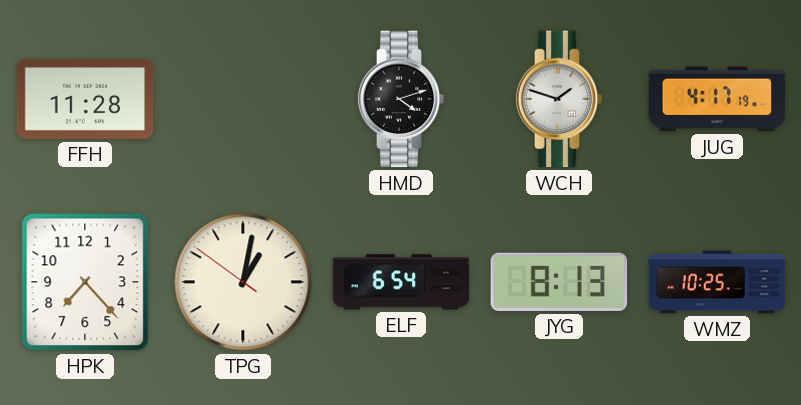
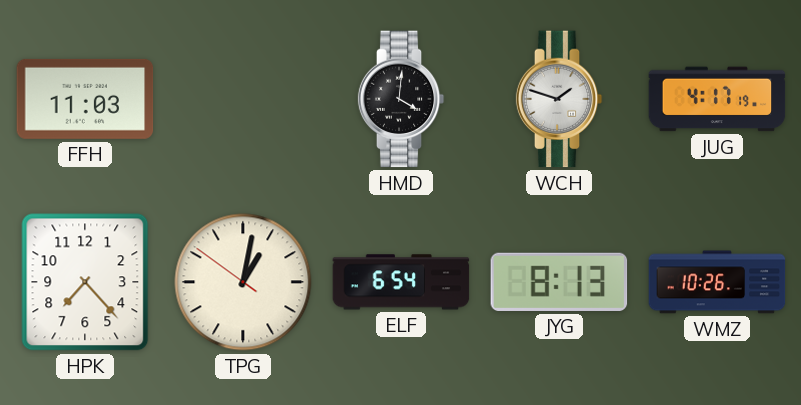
FFH: 11:28 -> 11:03 (85, 99)
HMD: 4:12 -> 4:01 (401, 99)
WMZ: 10:25 -> 10:26 (717, 282)
